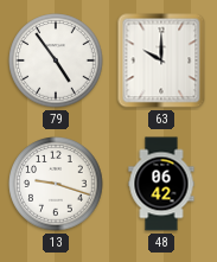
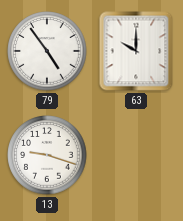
48: 06:42 -> none (161, 184)
